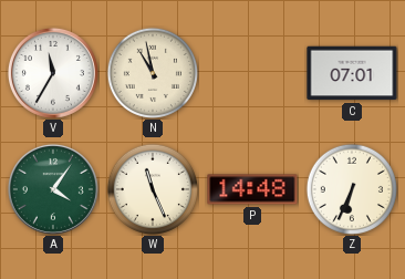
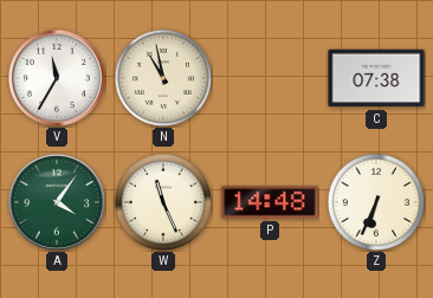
C: 07:01 -> 07:38 (376, 78)
